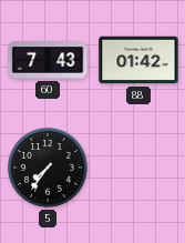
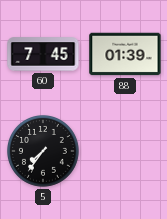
60: 7:43 -> 7:45 (43, 54)
88: 01:42 -> 01:39 (125, 54)
